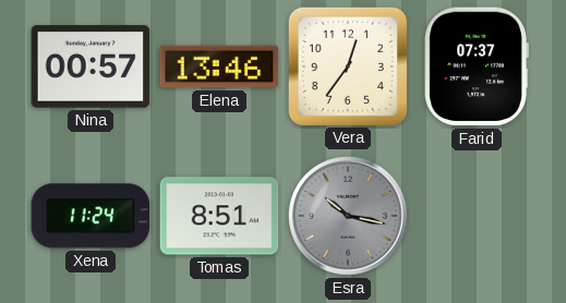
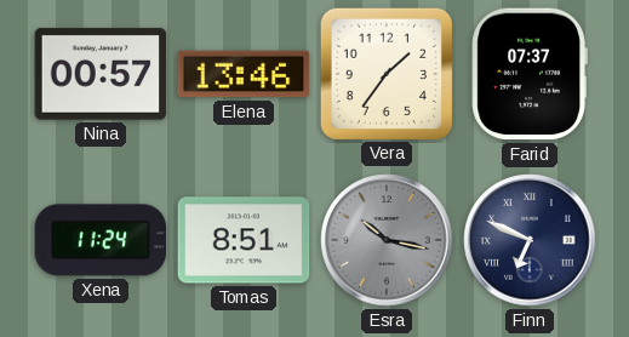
Vera: 12:36 -> 1:36 (385, 73)
Finn: none -> 6:49 (530, 240)
